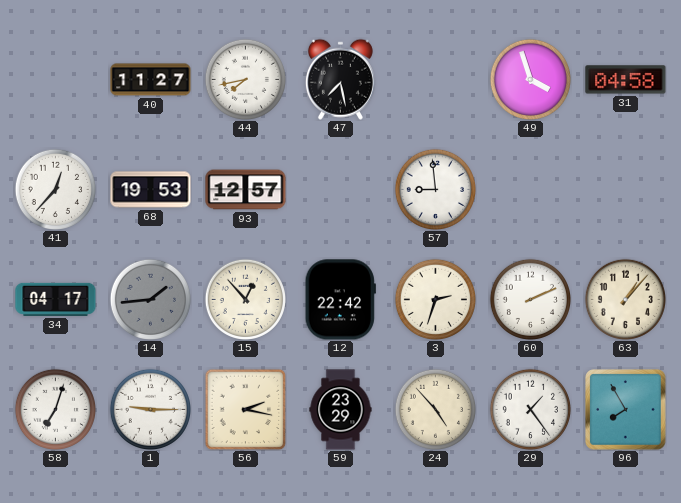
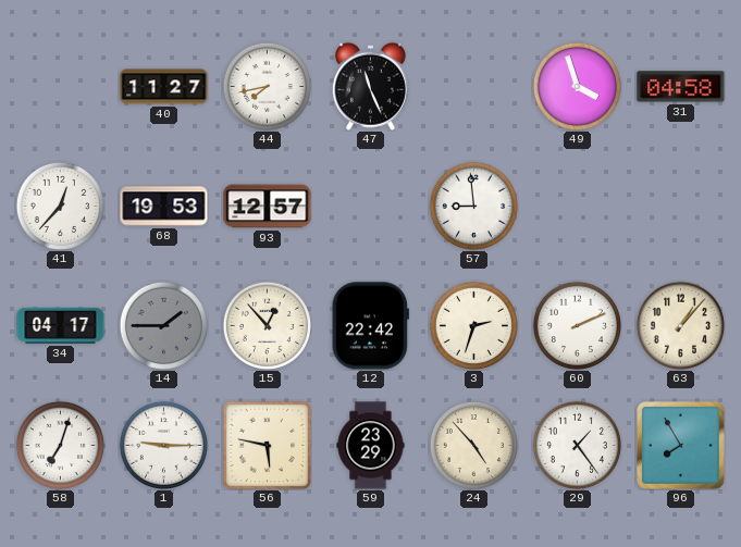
47: 7:28 -> 11:26 (370, 86)
14: 1:44 -> 1:45 (163, 325)
56: 2:17 -> 5:47 (267, 445)
